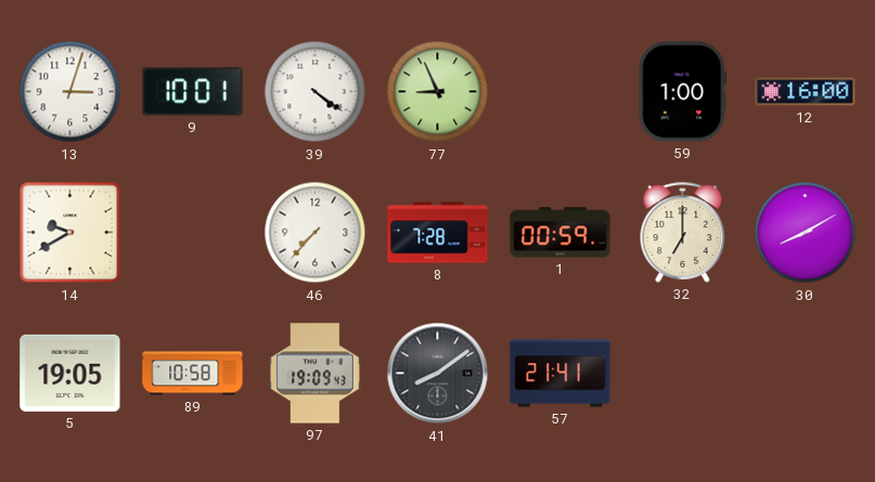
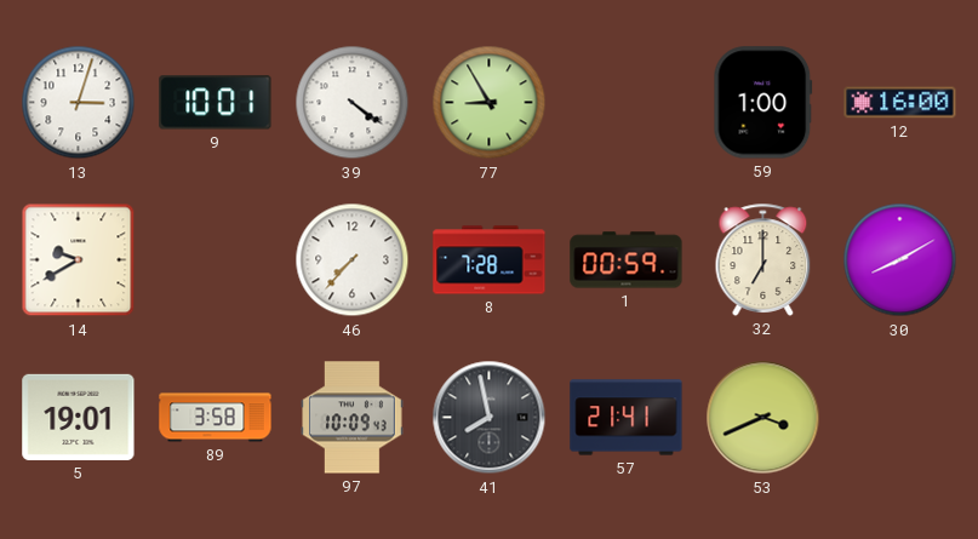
77: 8:56 -> 8:55 (490, 103)
5: 19:05 -> 19:01 (79, 417)
89: 10:58 -> 3:58 (216, 418)
97: 19:09 -> 10:09 (353, 418)
41: 8:09 -> 7:58 (490, 418)
53: none -> 3:41 (763, 418)
